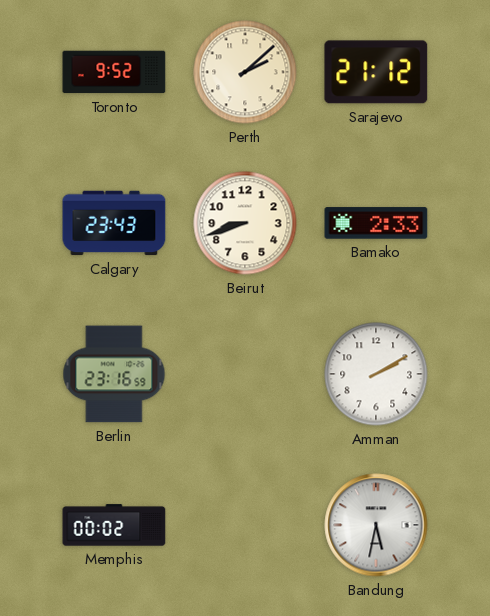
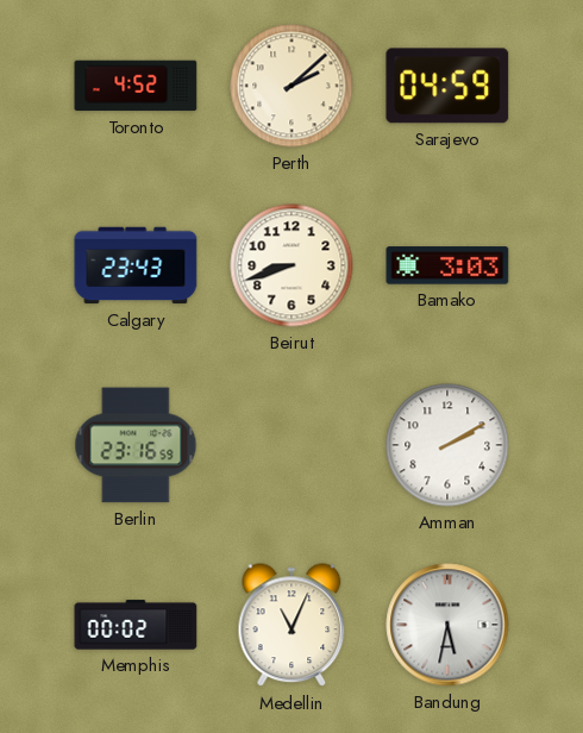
Toronto: 9:52 -> 4:52 (136, 86)
Sarajevo: 21:12 -> 04:59 (447, 86)
Bamako: 2:33 -> 3:03 (447, 265)
Medellin: none -> 11:04 (291, 626)
